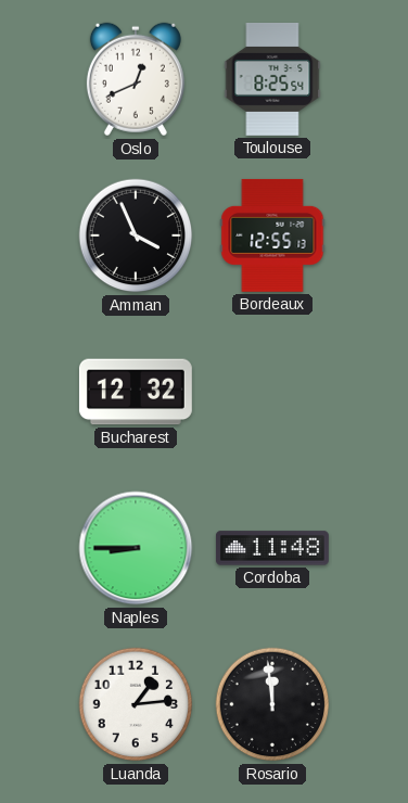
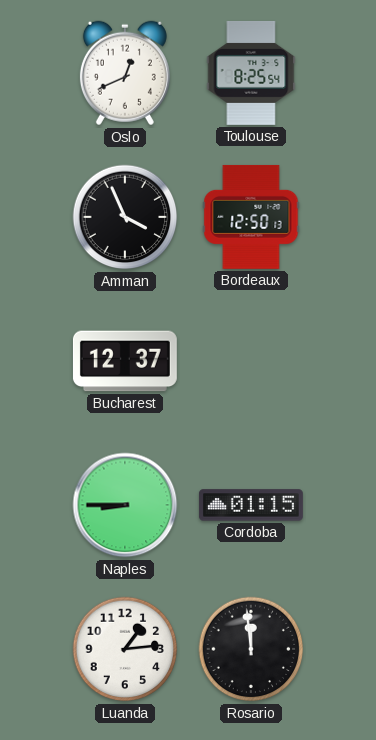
Bordeaux: 12:55 -> 12:50 (251, 217)
Bucharest: 12:32 -> 12:37 (125, 361)
Cordoba: 11:48 -> 01:15 (251, 505)
